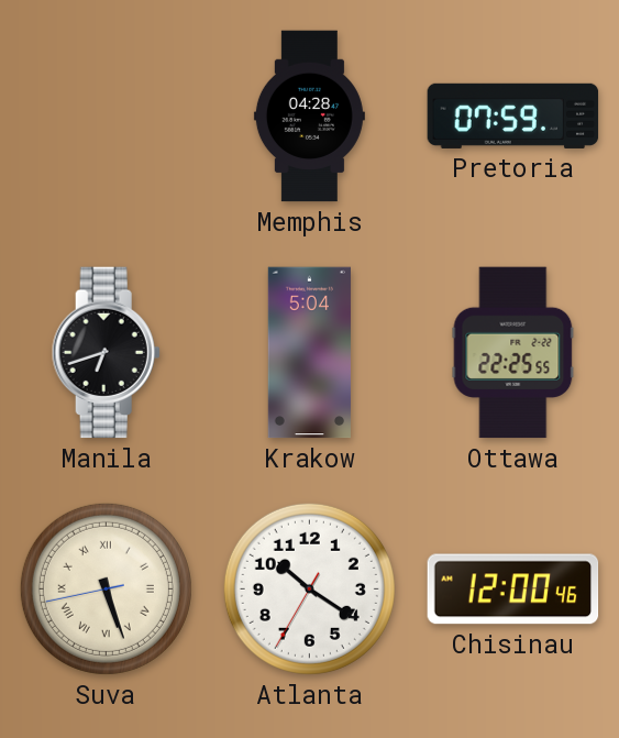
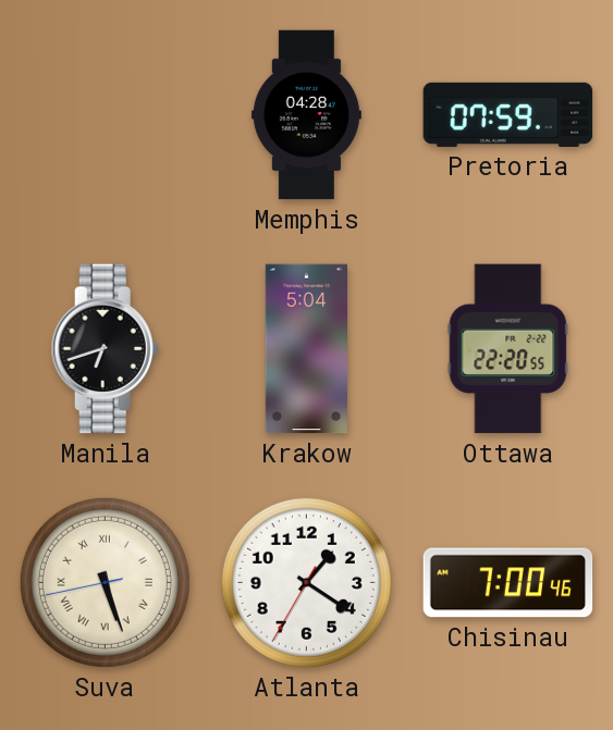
Ottawa: 22:25 -> 22:20 (508, 349)
Atlanta: 10:20 -> 1:20 (306, 582)
Chisinau: 12:00 -> 7:00 (508, 583)
